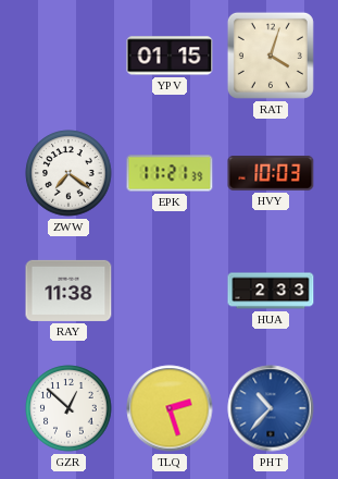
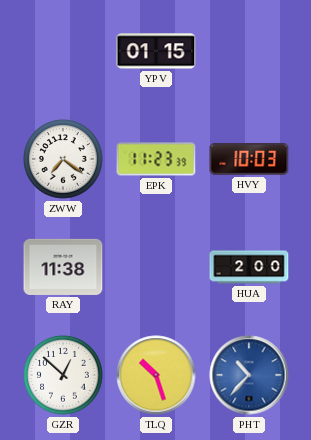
RAT: 4:03 -> none (271, 56)
EPK: 11:21 -> 11:23 (156, 159)
HUA: 2:33 -> 2:00 (249, 267)
TLQ: 2:27 -> 10:27 (156, 375)
